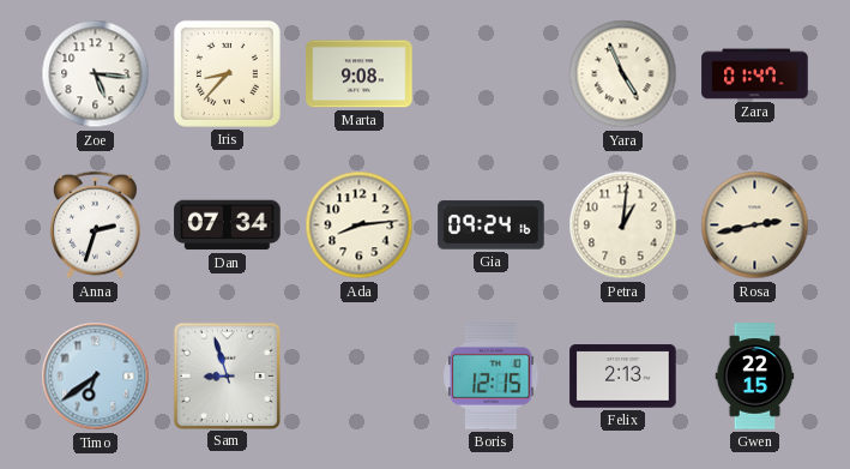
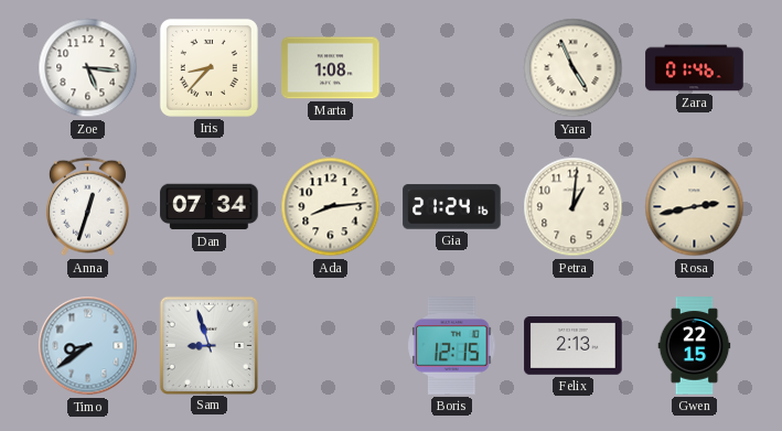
Marta: 9:08 -> 1:08 (331, 68)
Zara: 01:47 -> 01:46 (695, 68)
Anna: 2:33 -> 12:33 (87, 207)
Gia: 09:24 -> 21:24 (452, 207)
Timo: 6:39 -> 8:39 (88, 346)
